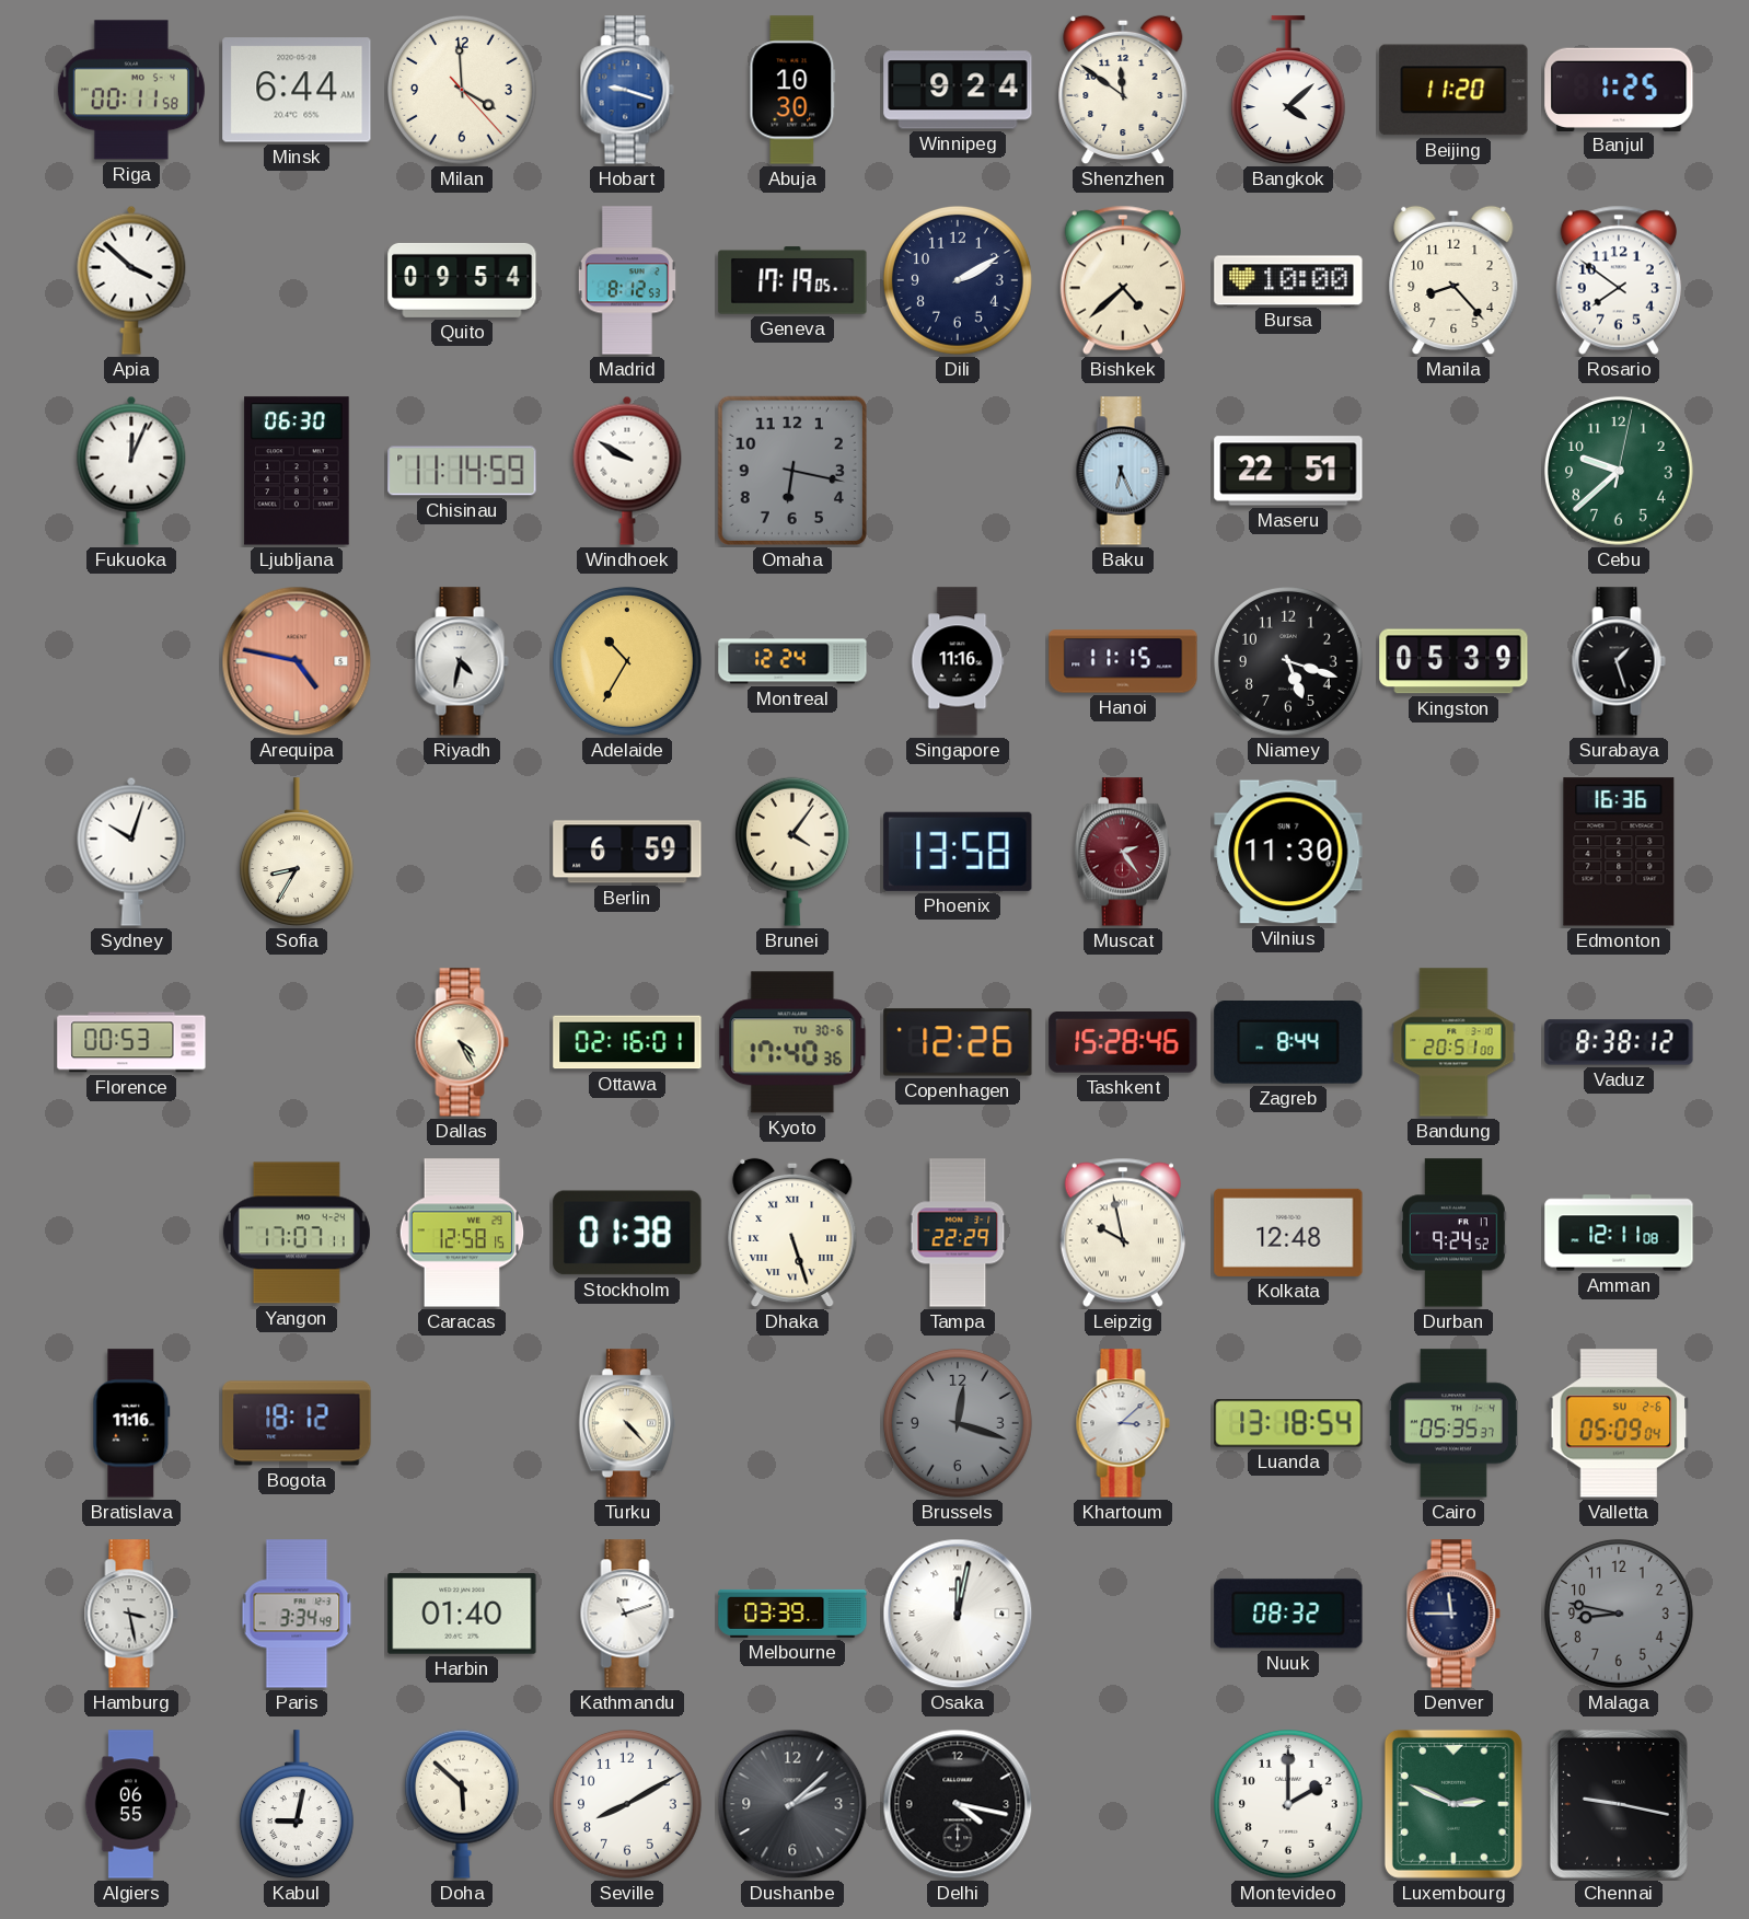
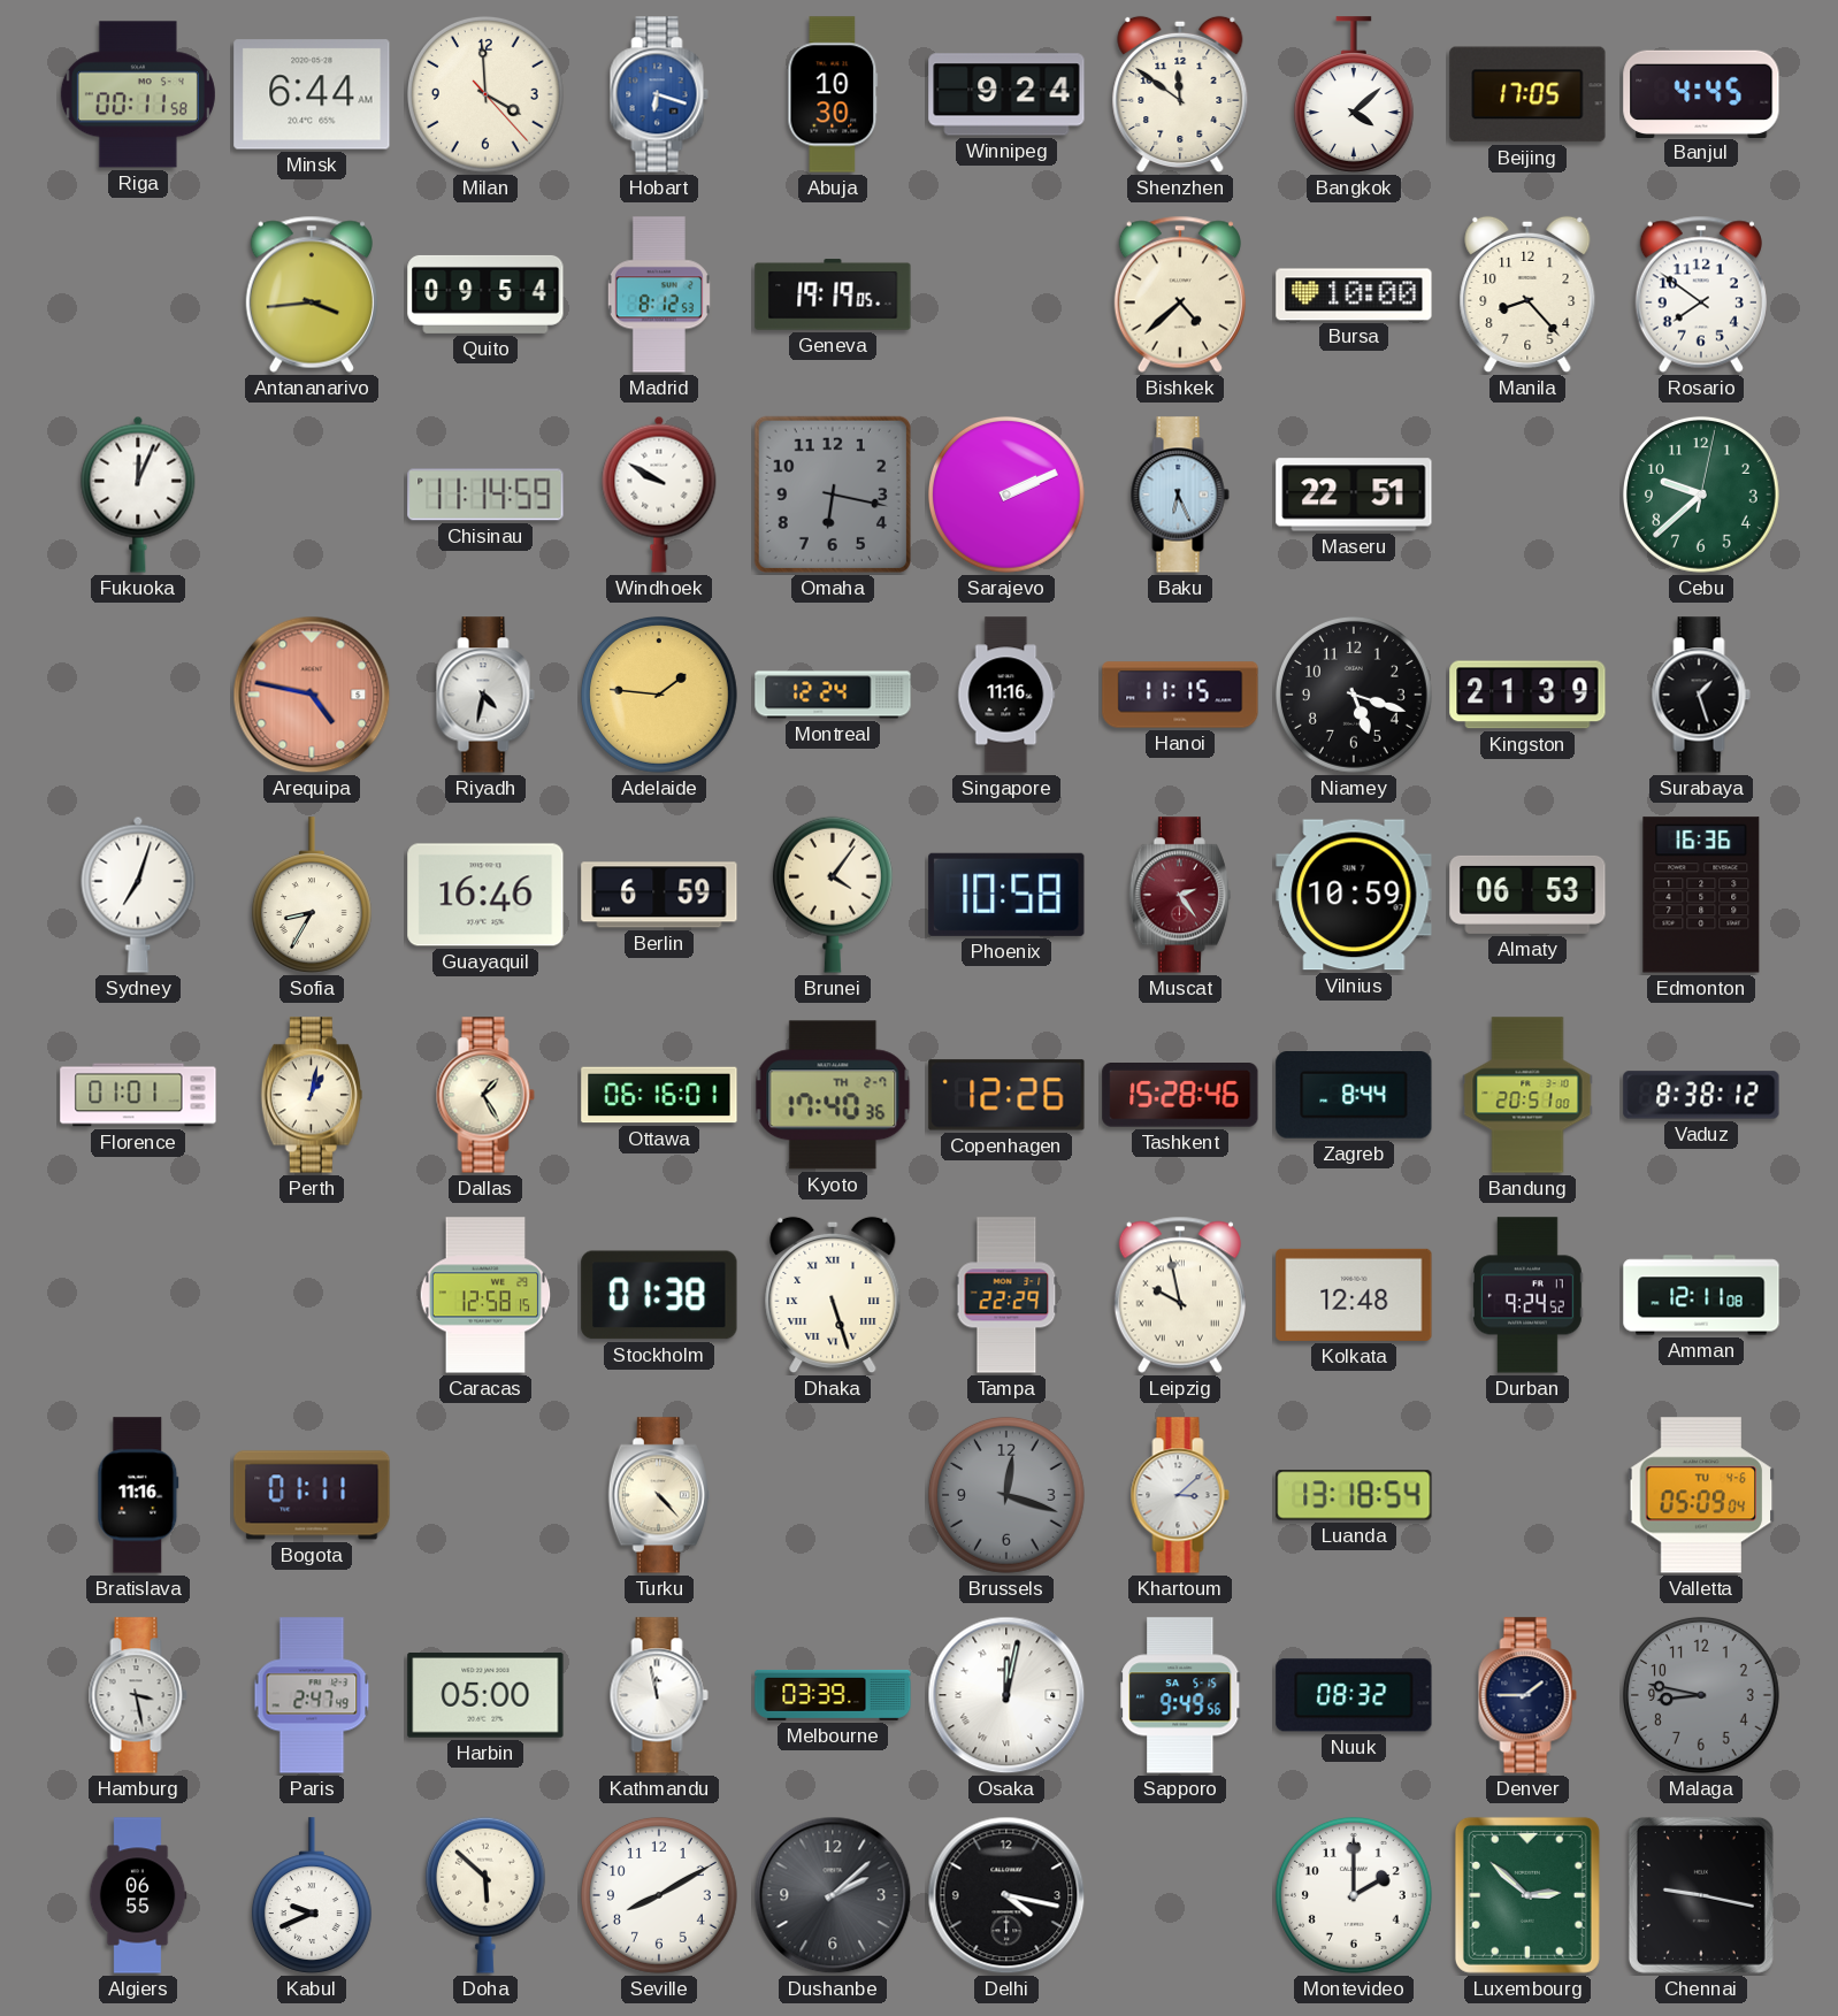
Hobart: 9:18 -> 6:18 (659, 94)
Beijing: 11:20 -> 17:05 (1527, 94)
Banjul: 1:25 -> 4:45 (1701, 93)
Apia: 3:52 -> none (131, 280)
Antananarivo: none -> 3:44 (312, 294)
Geneva: 17:19 -> 19:19 (833, 294)
Dili: 2:10 -> none (958, 280)
Ljubljana: 06:30 -> none (297, 471)
Sarajevo: none -> 2:11 (1006, 495)
Adelaide: 10:35 -> 1:46 (659, 695)
Kingston: 05:39 -> 21:39 (1527, 695)
Sydney: 10:03 -> 7:03 (138, 895)
Guayaquil: none -> 16:46 (485, 895)
Phoenix: 13:58 -> 10:58 (1006, 895)
Vilnius: 11:30 -> 10:59 (1354, 895)
Almaty: none -> 06:53 (1527, 895)
Florence: 00:53 -> 01:01 (138, 1095)
Perth: none -> 1:02 (312, 1095)
Dallas: 4:25 -> 1:25 (485, 1095)
Ottawa: 02:16 -> 06:16 (659, 1095)
Kyoto date: TU 30-6 -> TH 2-7 (833, 1095)
Yangon: 17:07 -> none (297, 1233)
Bogota: 18:12 -> 01:11 (312, 1495)
Cairo: 05:35 -> none (1453, 1423)
Valletta date: SU 2-6 -> TU 4-6 (1701, 1495)
Paris: 3:34 -> 2:47 (312, 1695)
Harbin: 01:40 -> 05:00 (485, 1696)
Kathmandu: 11:12 -> 11:58 (659, 1695)
Sapporo: none -> 9:49 (1180, 1695)
Denver: 11:45 -> 1:45 (1527, 1695)
Kabul: 9:02 -> 9:41 (312, 1895)
Luxembourg: 2:49 -> 2:52 (1527, 1895)
